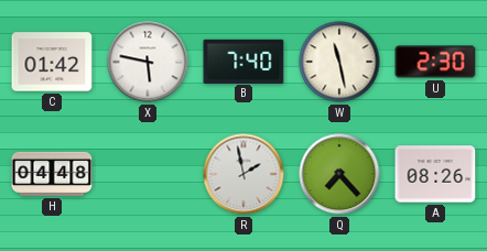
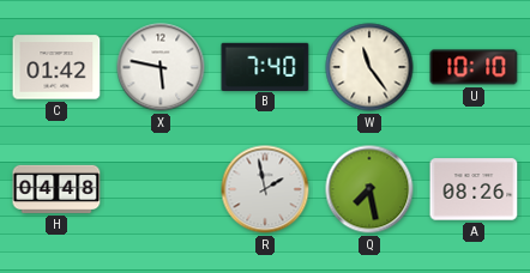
W: 11:28 -> 11:24 (369, 67)
U: 2:30 -> 10:10 (474, 67)
Q: 7:23 -> 7:28 (369, 189)
